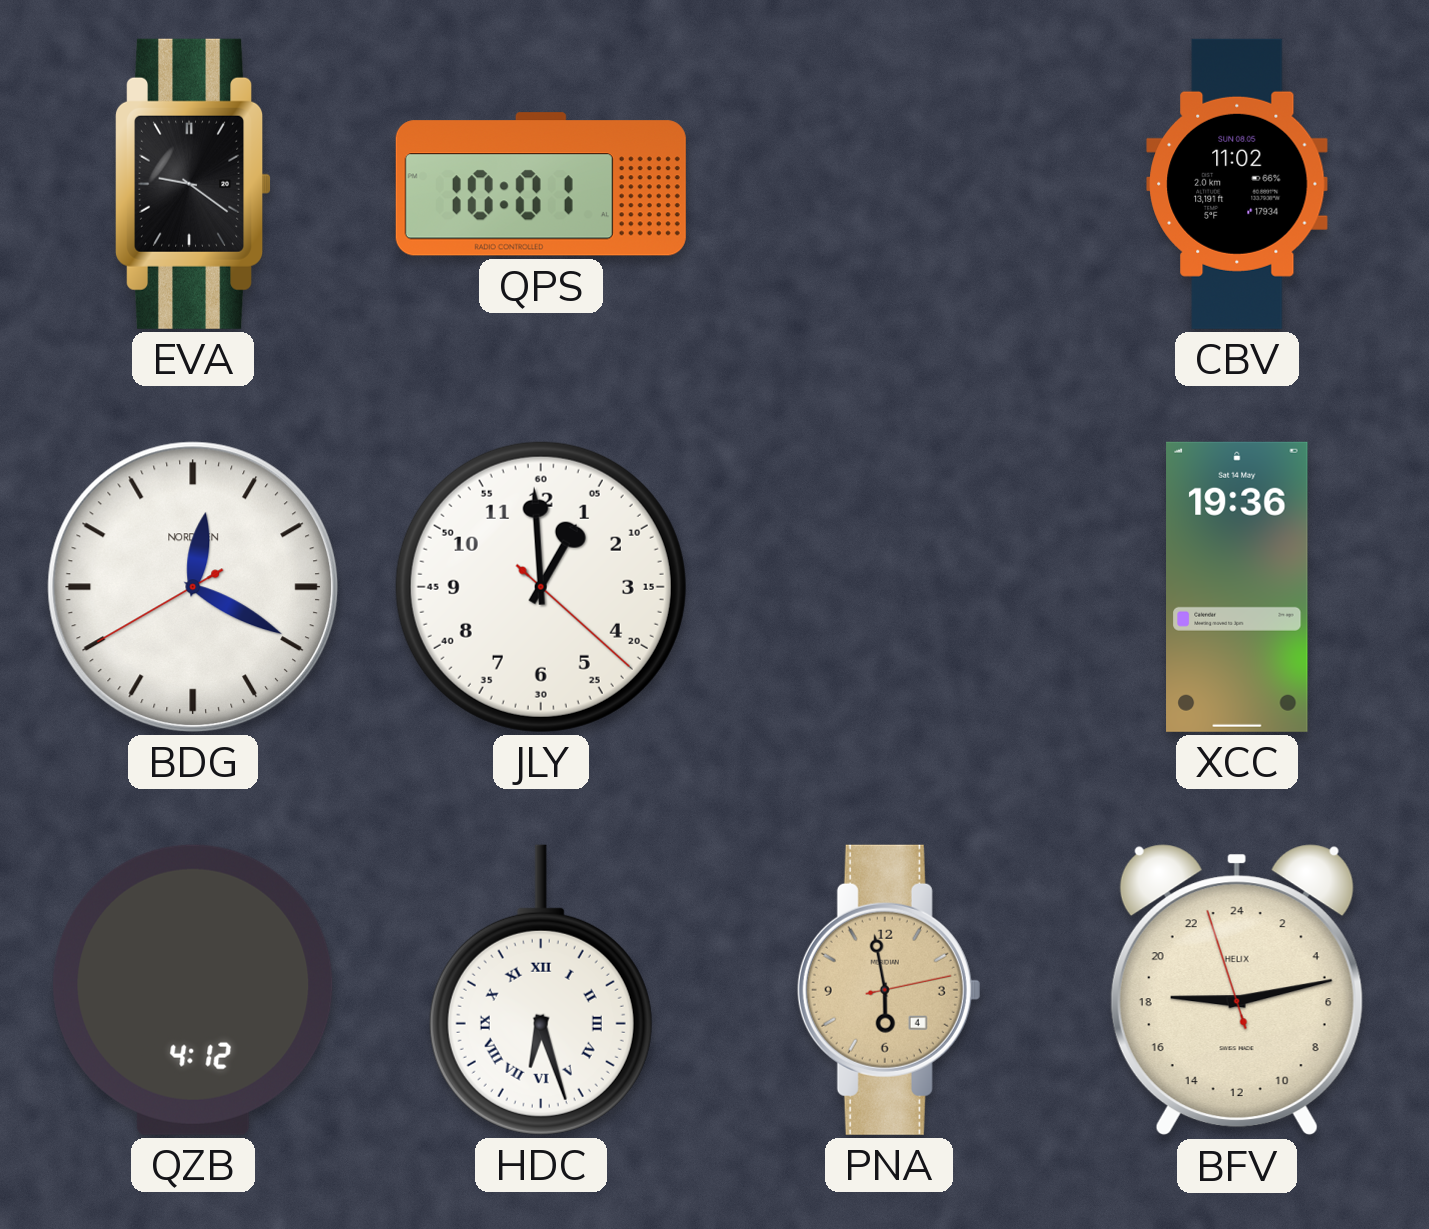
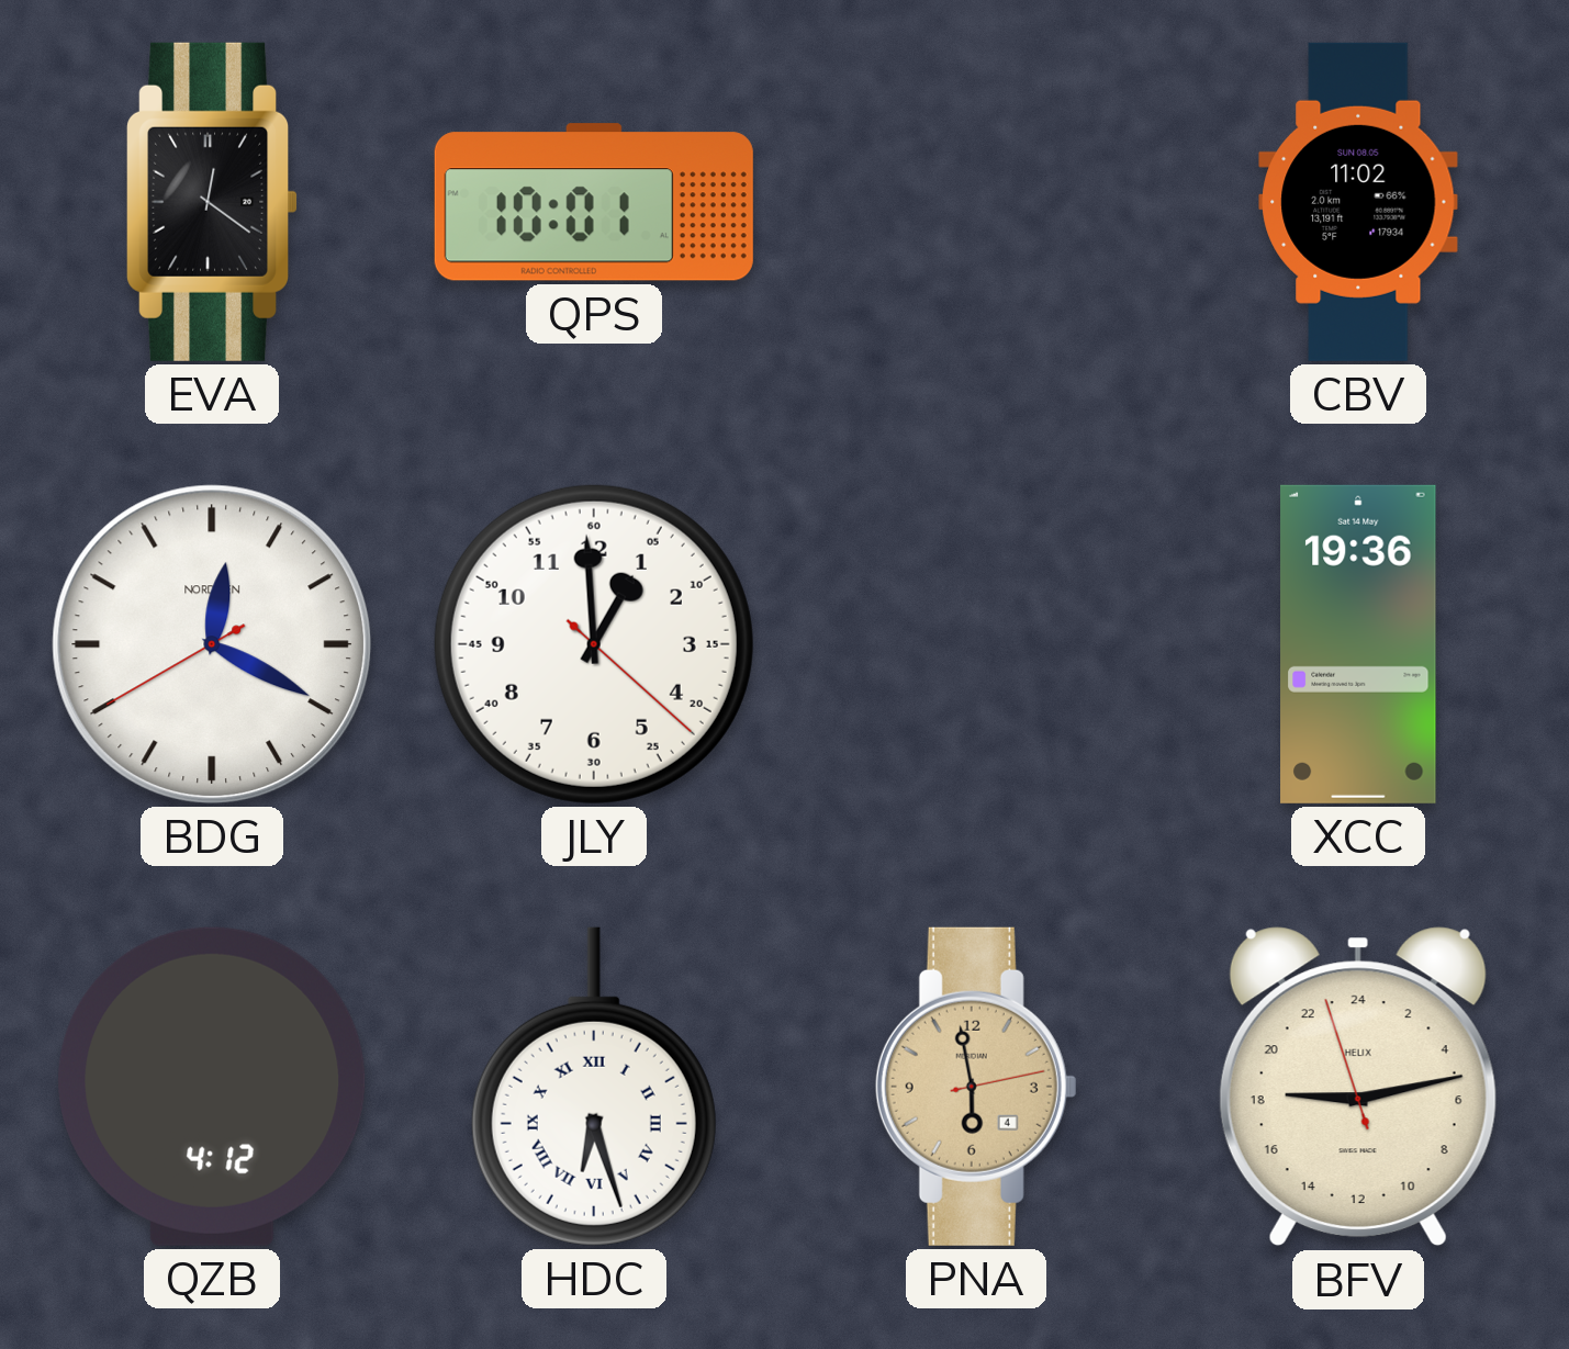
EVA: 9:21 -> 12:21 (212, 202)
